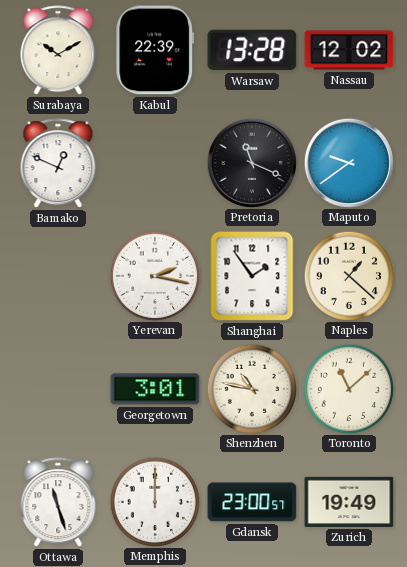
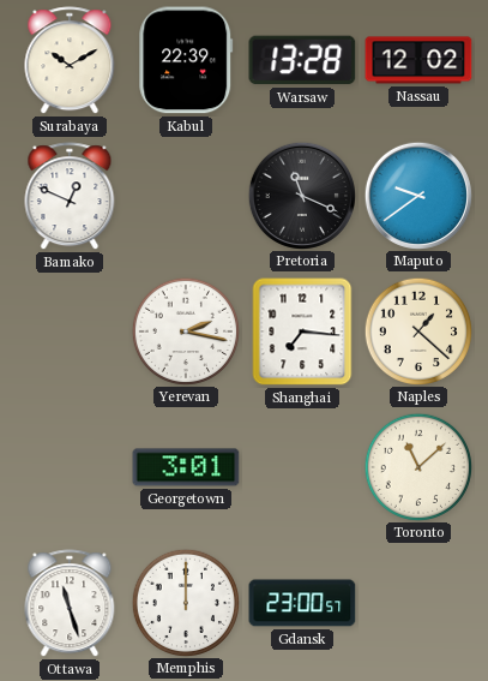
Shanghai: 1:54 -> 7:16 (302, 331)
Shenzhen: 10:47 -> none (251, 388)
Zurich: 19:49 -> none (349, 502)
